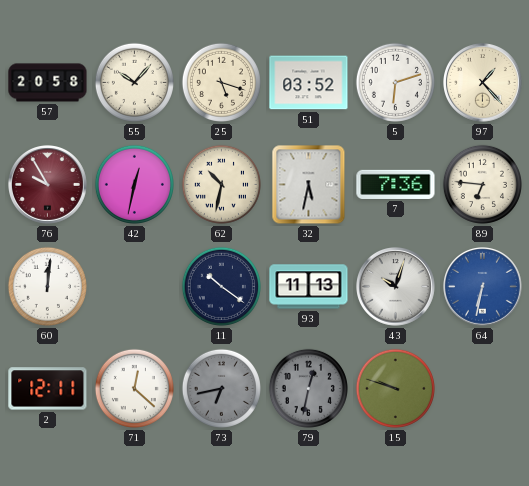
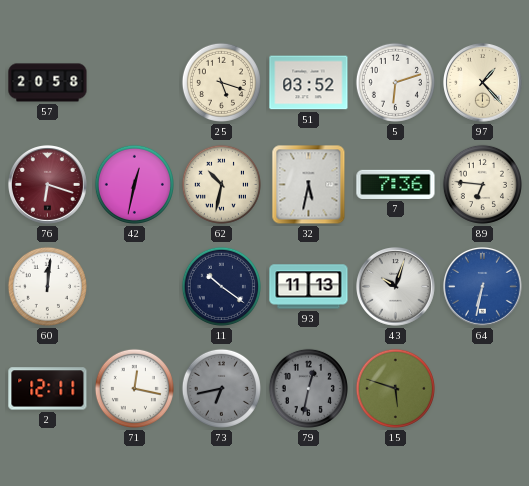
55: 10:07 -> none (134, 82)
76: 9:55 -> 6:18 (48, 185)
71: 12:22 -> 12:17 (134, 388)
15: 9:48 -> 5:48 (395, 388)
